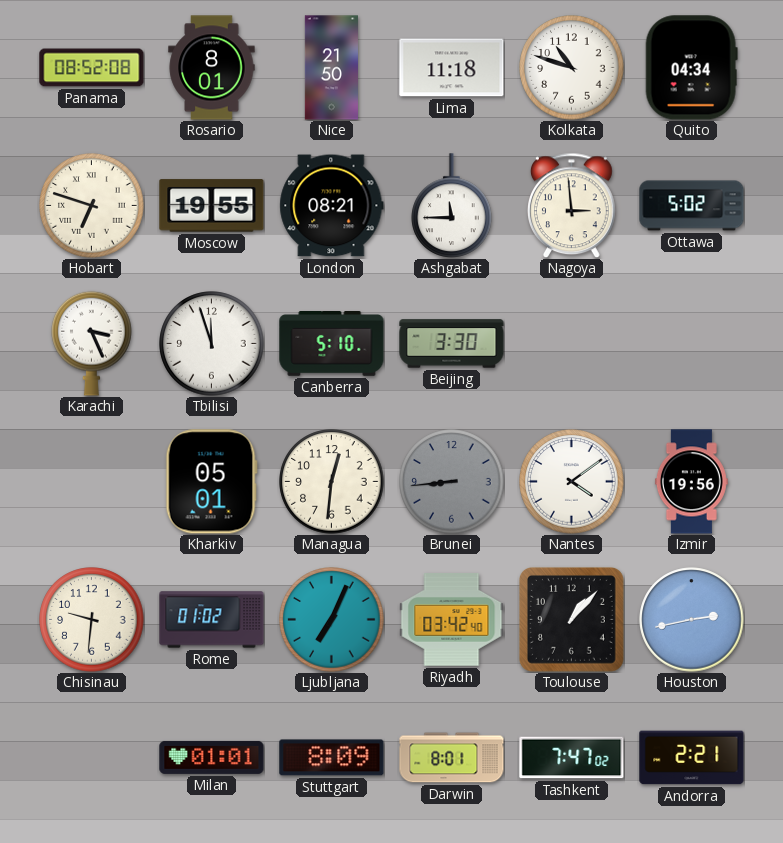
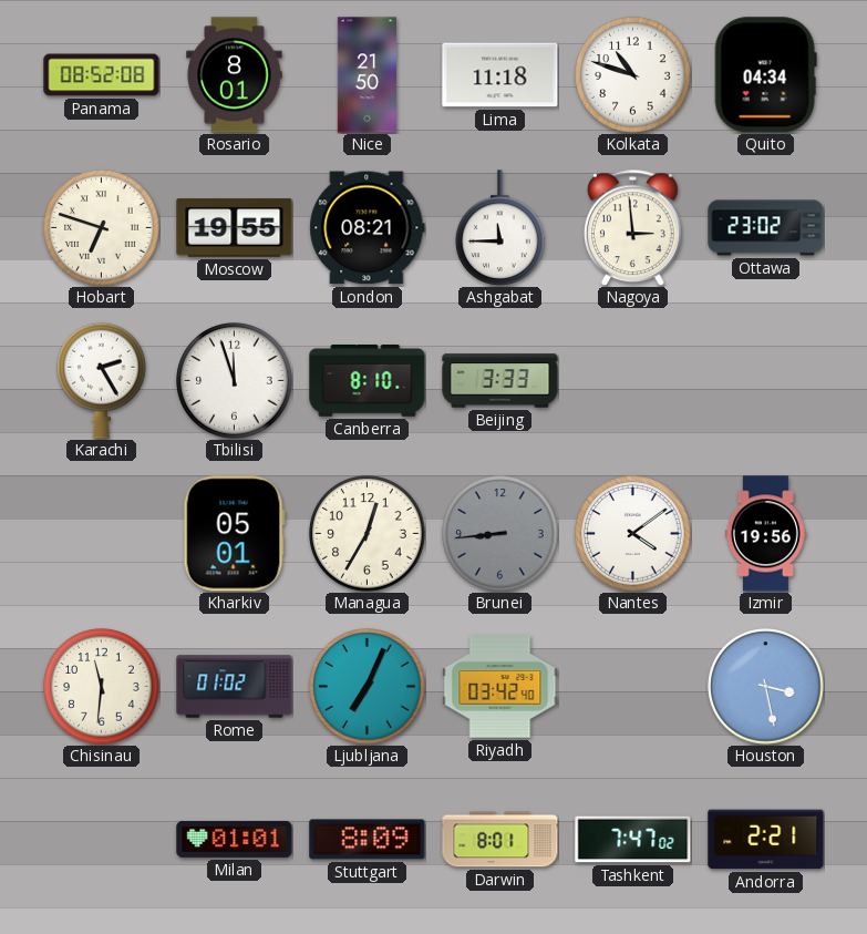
Ottawa: 5:02 -> 23:02 (766, 228)
Karachi: 3:26 -> 2:25 (102, 380)
Canberra: 5:10 -> 8:10 (368, 381)
Beijing: 3:30 -> 3:33 (500, 381)
Managua: 12:31 -> 12:35 (368, 534)
Chisinau: 9:31 -> 11:31 (102, 687)
Toulouse: 1:07 -> none (571, 619)
Houston: 2:43 -> 3:28 (766, 687)
